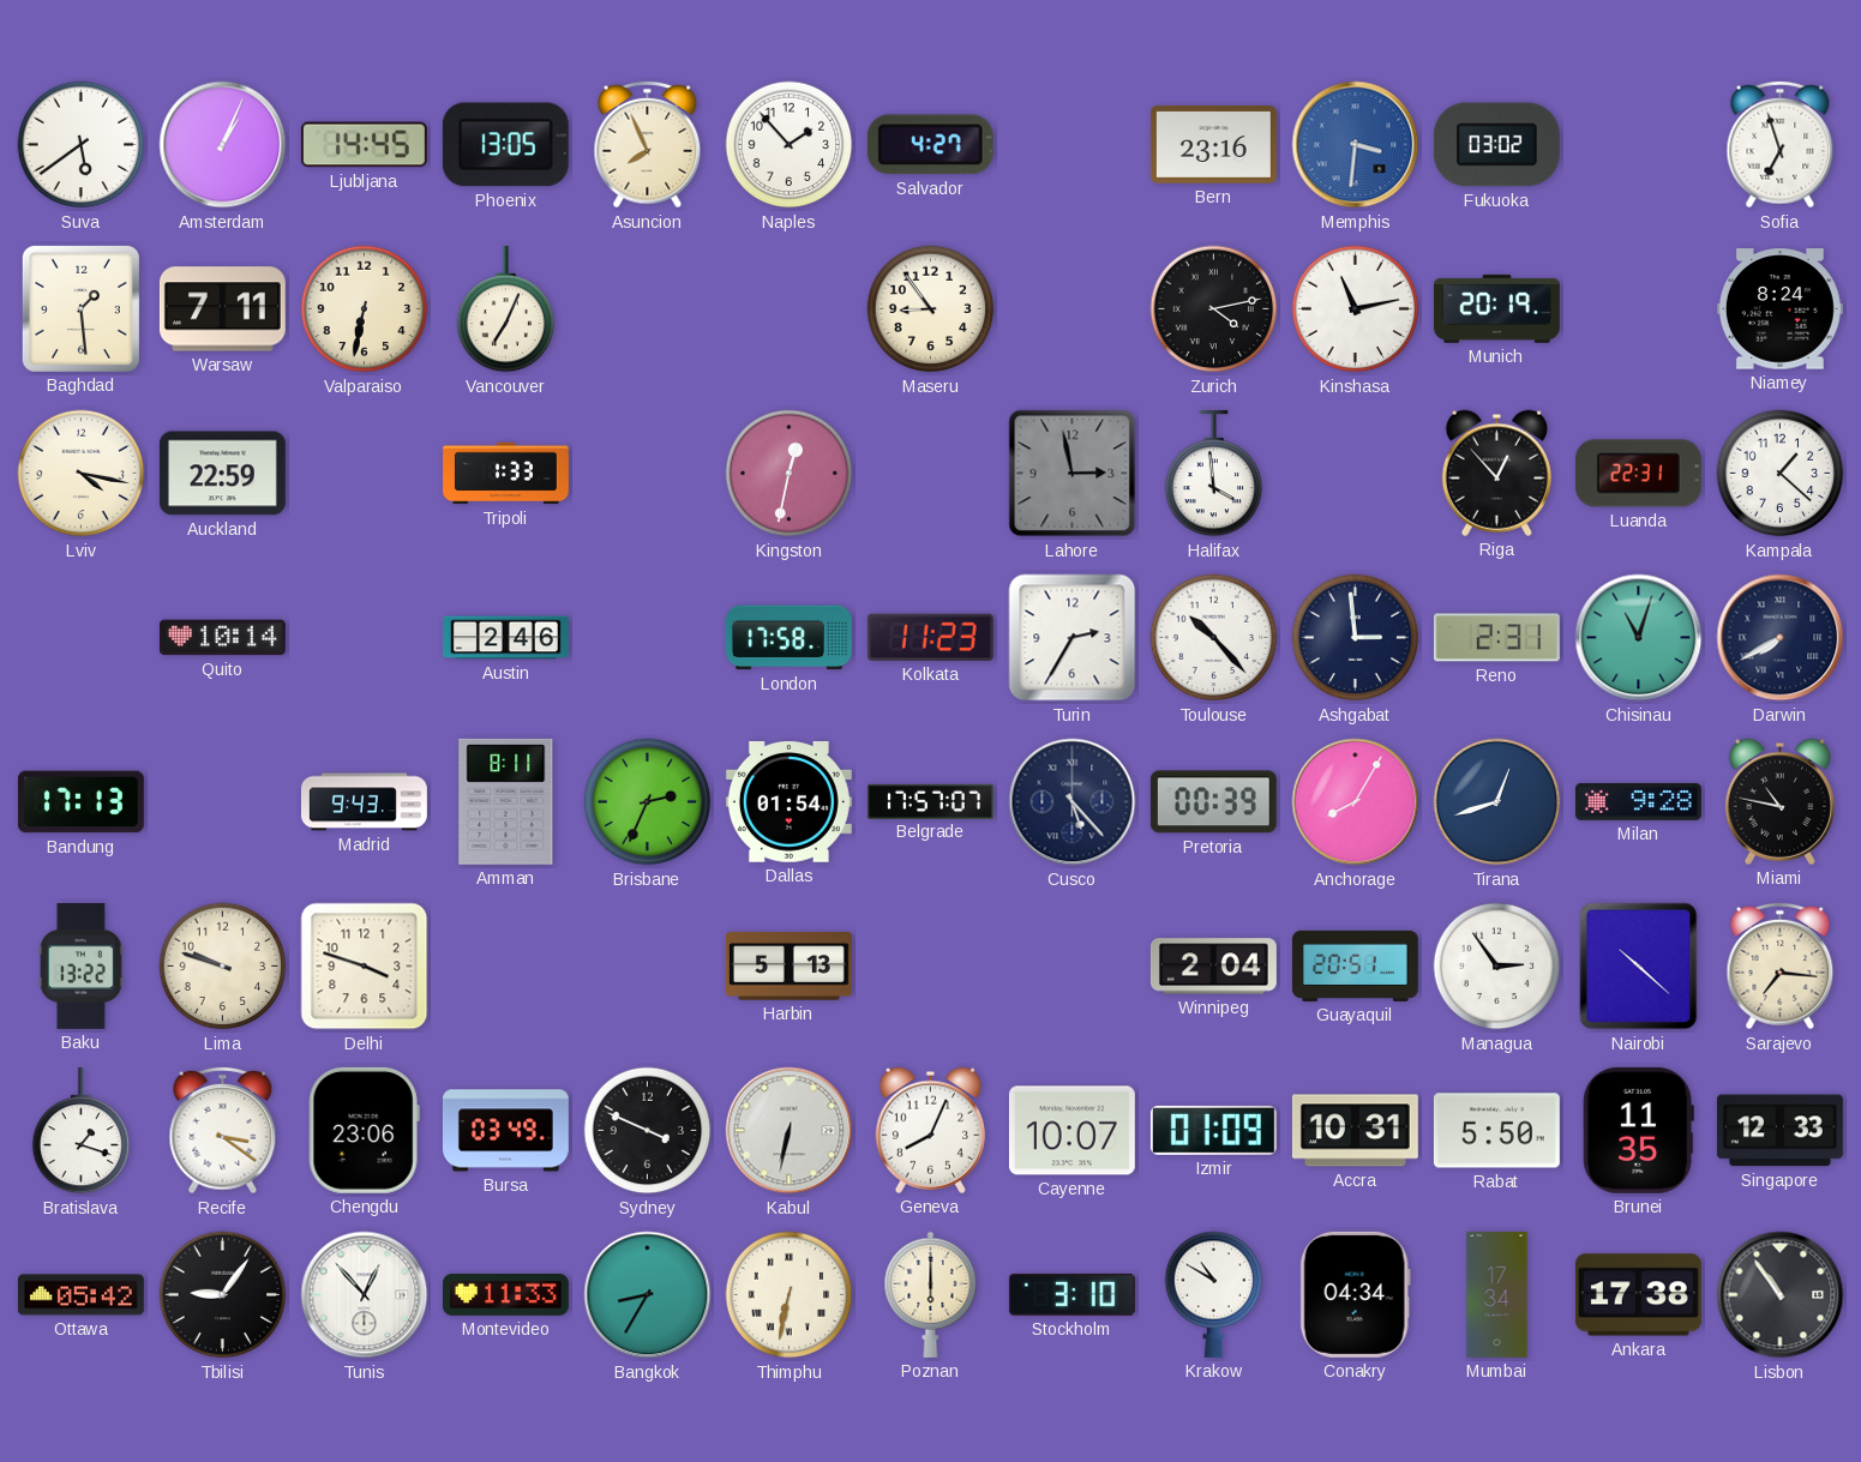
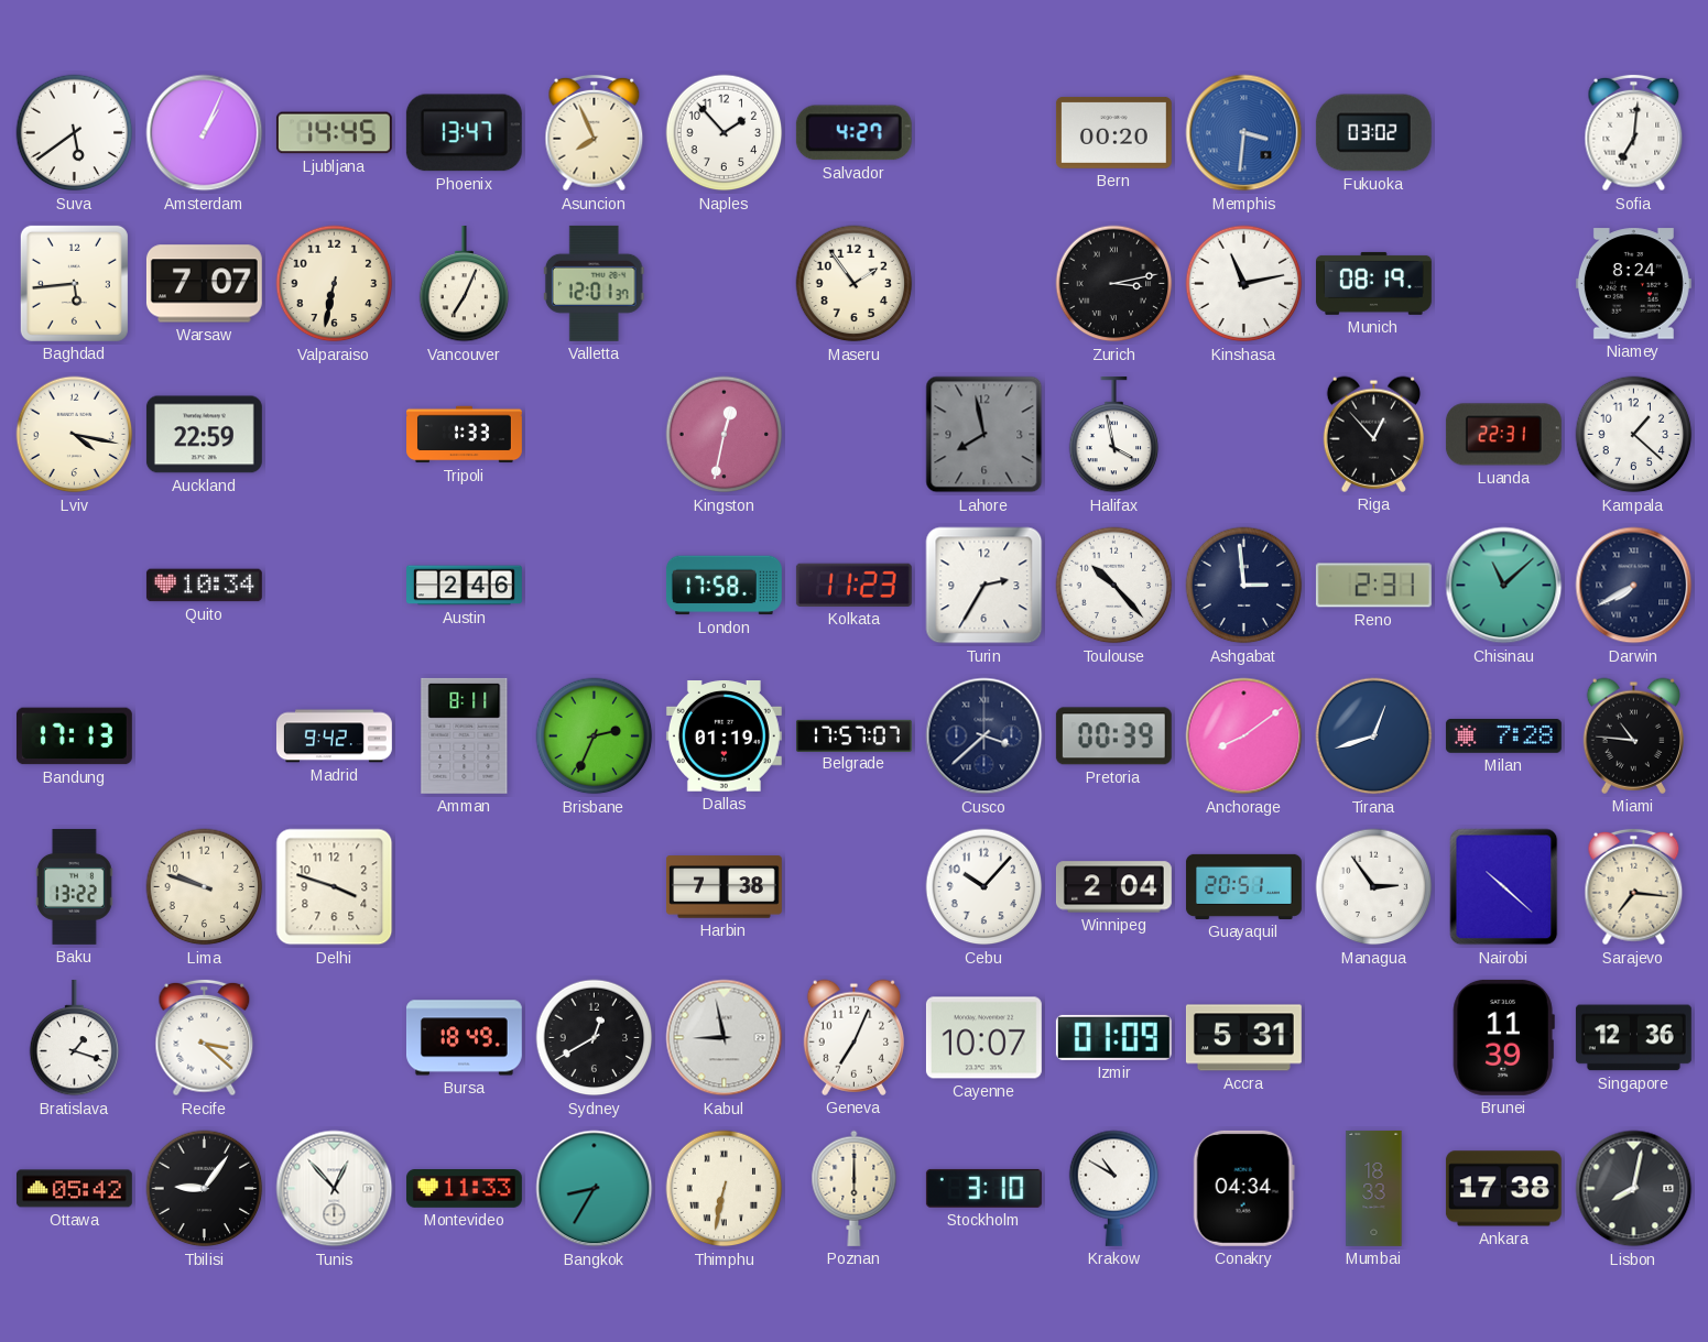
Phoenix: 13:05 -> 13:47 (464, 133)
Bern: 23:16 -> 00:20 (1113, 132)
Sofia: 6:57 -> 7:01 (1634, 133)
Baghdad: 1:29 -> 5:44 (74, 283)
Warsaw: 7:11 -> 7:07 (204, 284)
Valletta: none -> 12:01 (594, 283)
Maseru: 8:54 -> 1:54 (855, 284)
Zurich: 4:13 -> 3:13 (1114, 284)
Munich: 20:19 -> 08:19 (1373, 283)
Lahore: 2:58 -> 7:58 (984, 435)
Halifax: 3:59 -> 3:58 (1114, 435)
Quito: 10:14 -> 10:34 (204, 586)
Chisinau: 11:03 -> 11:08 (1504, 586)
Madrid: 9:43 -> 9:42 (334, 737)
Dallas: 01:54 -> 01:19 (724, 737)
Cusco: 5:23 -> 3:38 (984, 737)
Anchorage: 8:05 -> 8:09 (1244, 737)
Milan: 9:28 -> 7:28 (1503, 735)
Miami: 10:47 -> 10:46 (1633, 735)
Harbin: 5:13 -> 7:38 (724, 887)
Cebu: none -> 10:07 (984, 887)
Recife: 3:21 -> 3:22 (205, 1038)
Chengdu: 23:06 -> none (364, 1130)
Bursa: 03:49 -> 18:49 (464, 1038)
Sydney: 3:49 -> 12:40 (595, 1038)
Kabul: 6:32 -> 8:58 (725, 1038)
Geneva: 8:04 -> 7:04 (853, 1037)
Accra: 10:31 -> 5:31 (1243, 1038)
Rabat: 5:50 -> none (1496, 1131)
Brunei: 11:35 -> 11:39 (1503, 1037)
Singapore: 12:33 -> 12:36 (1633, 1038)
Mumbai: 17:34 -> 18:33 (1374, 1188)
Lisbon: 10:54 -> 8:02 (1634, 1189)
